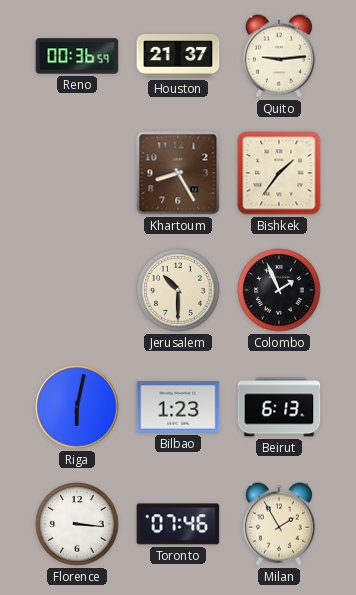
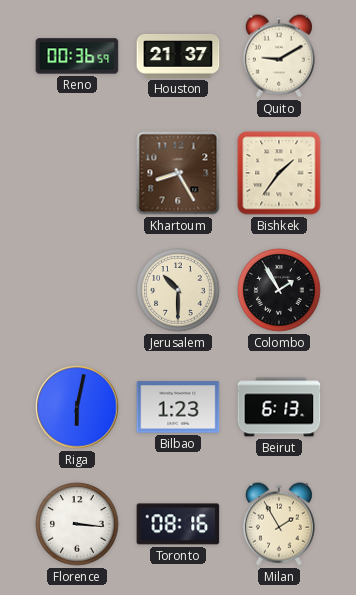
Quito: 9:14 -> 9:10 (279, 56)
Colombo: 1:56 -> 1:55 (279, 290)
Toronto: 07:46 -> 08:16 (178, 524)
